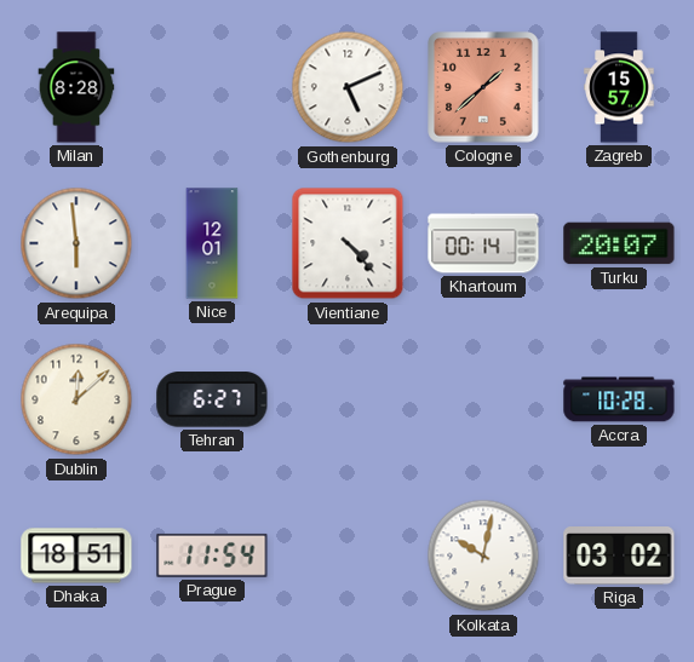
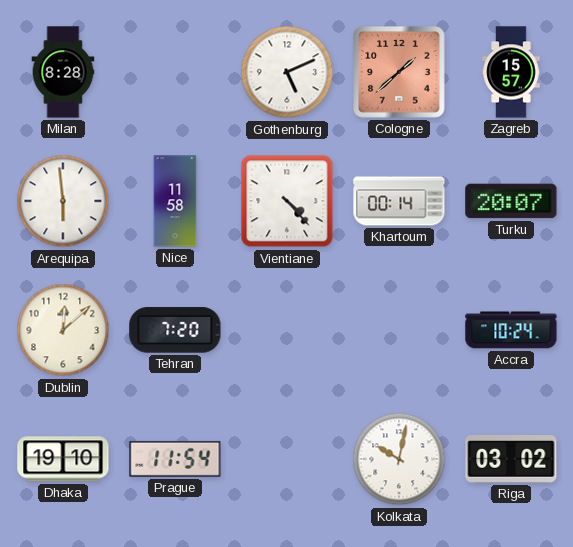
Nice: 12:01 -> 11:58 (175, 201)
Tehran: 6:27 -> 7:20 (175, 330)
Accra: 10:28 -> 10:24 (511, 330)
Dhaka: 18:51 -> 19:10 (63, 459)
